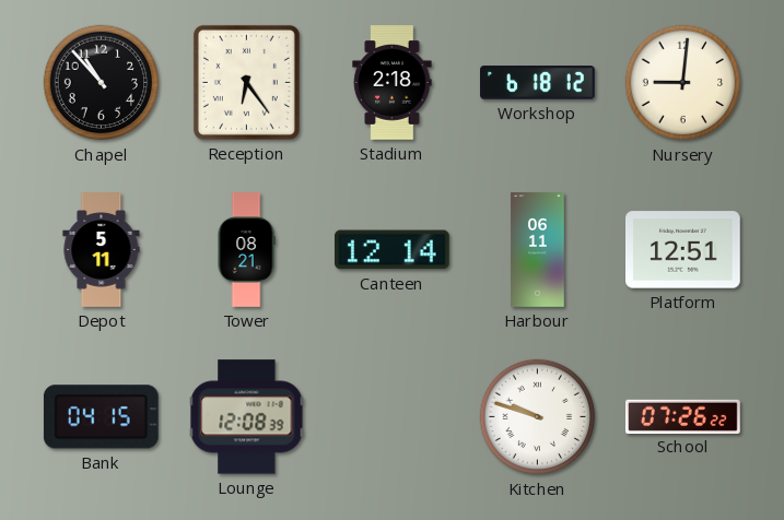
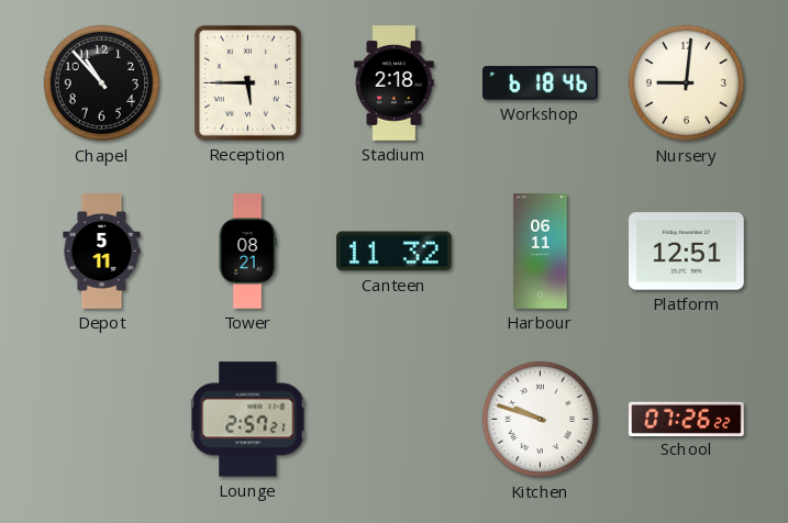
Reception: 6:24 -> 5:45 (247, 82)
Workshop: 6:18:12 -> 6:18:46 (541, 84)
Canteen: 12:14 -> 11:32 (393, 252)
Bank: 04:15 -> none (101, 417)
Lounge: 12:08 -> 2:57 (248, 420)
